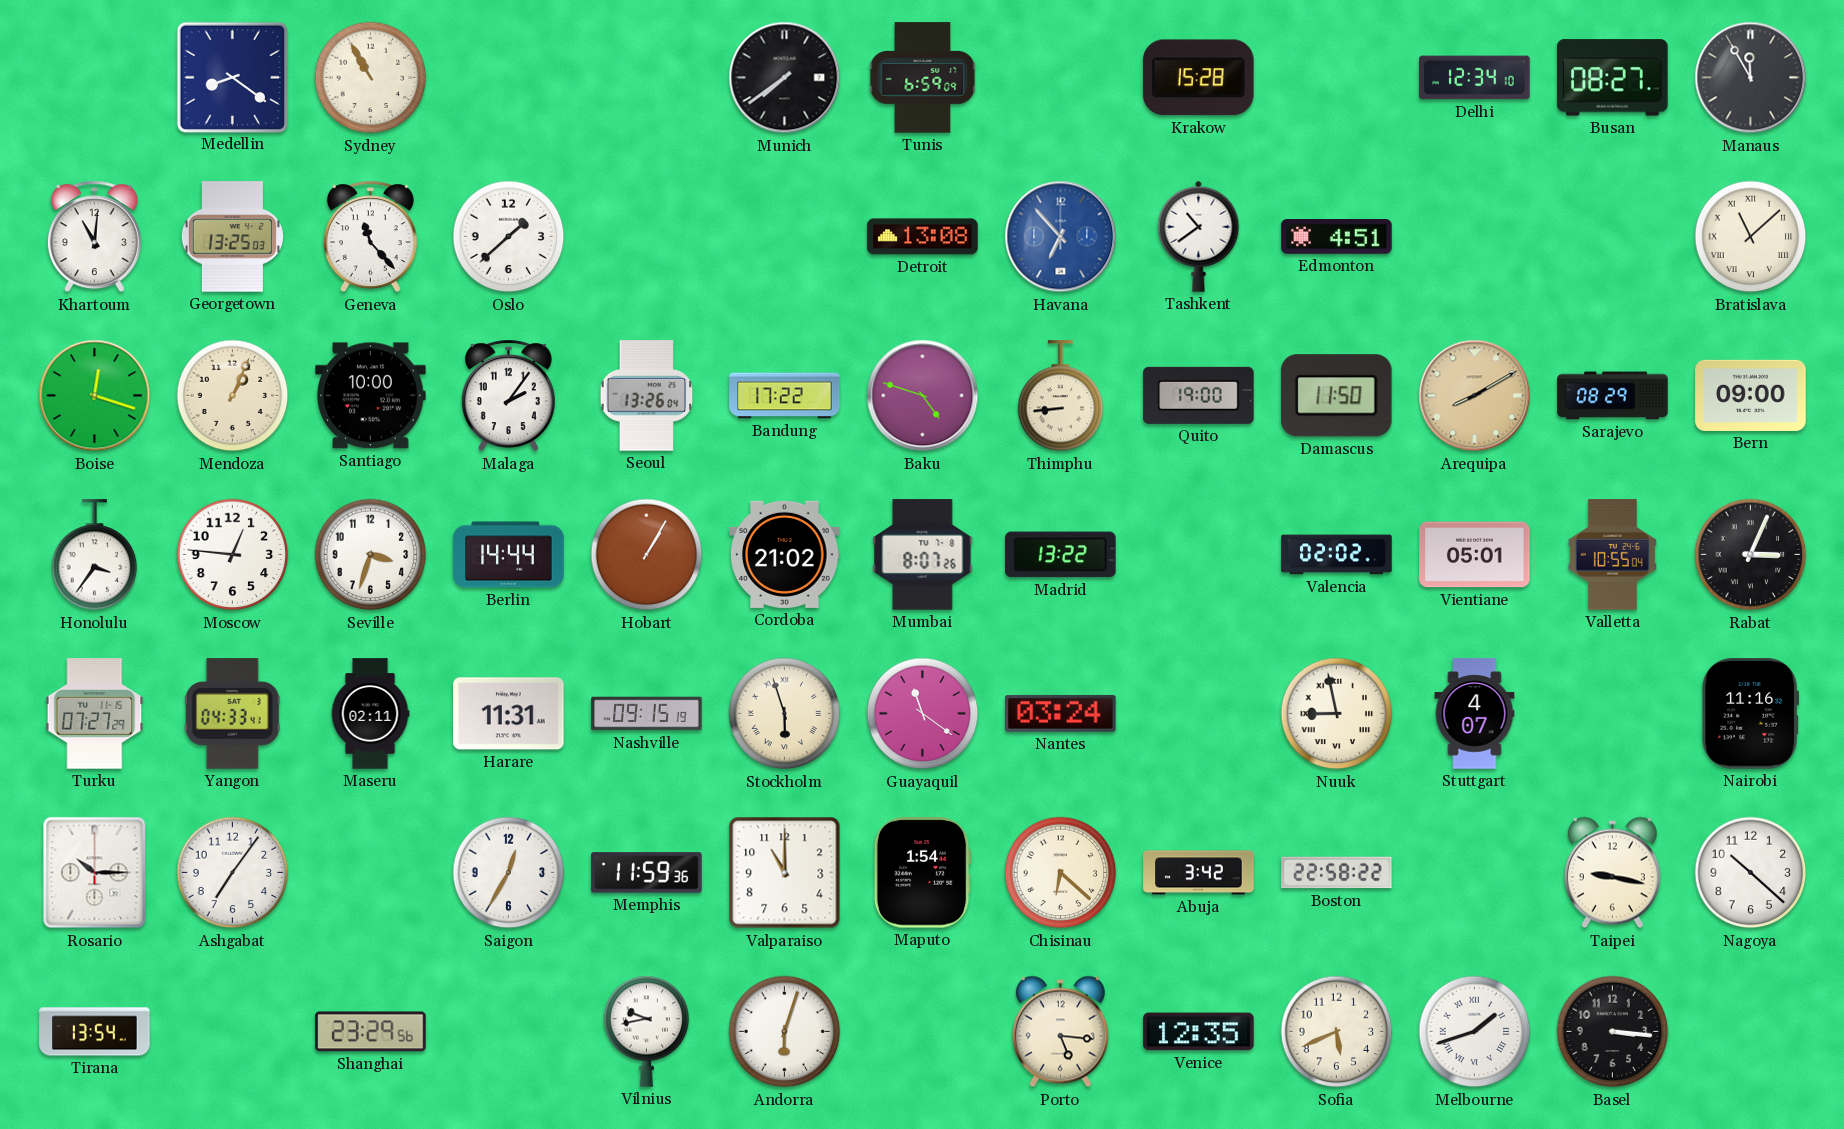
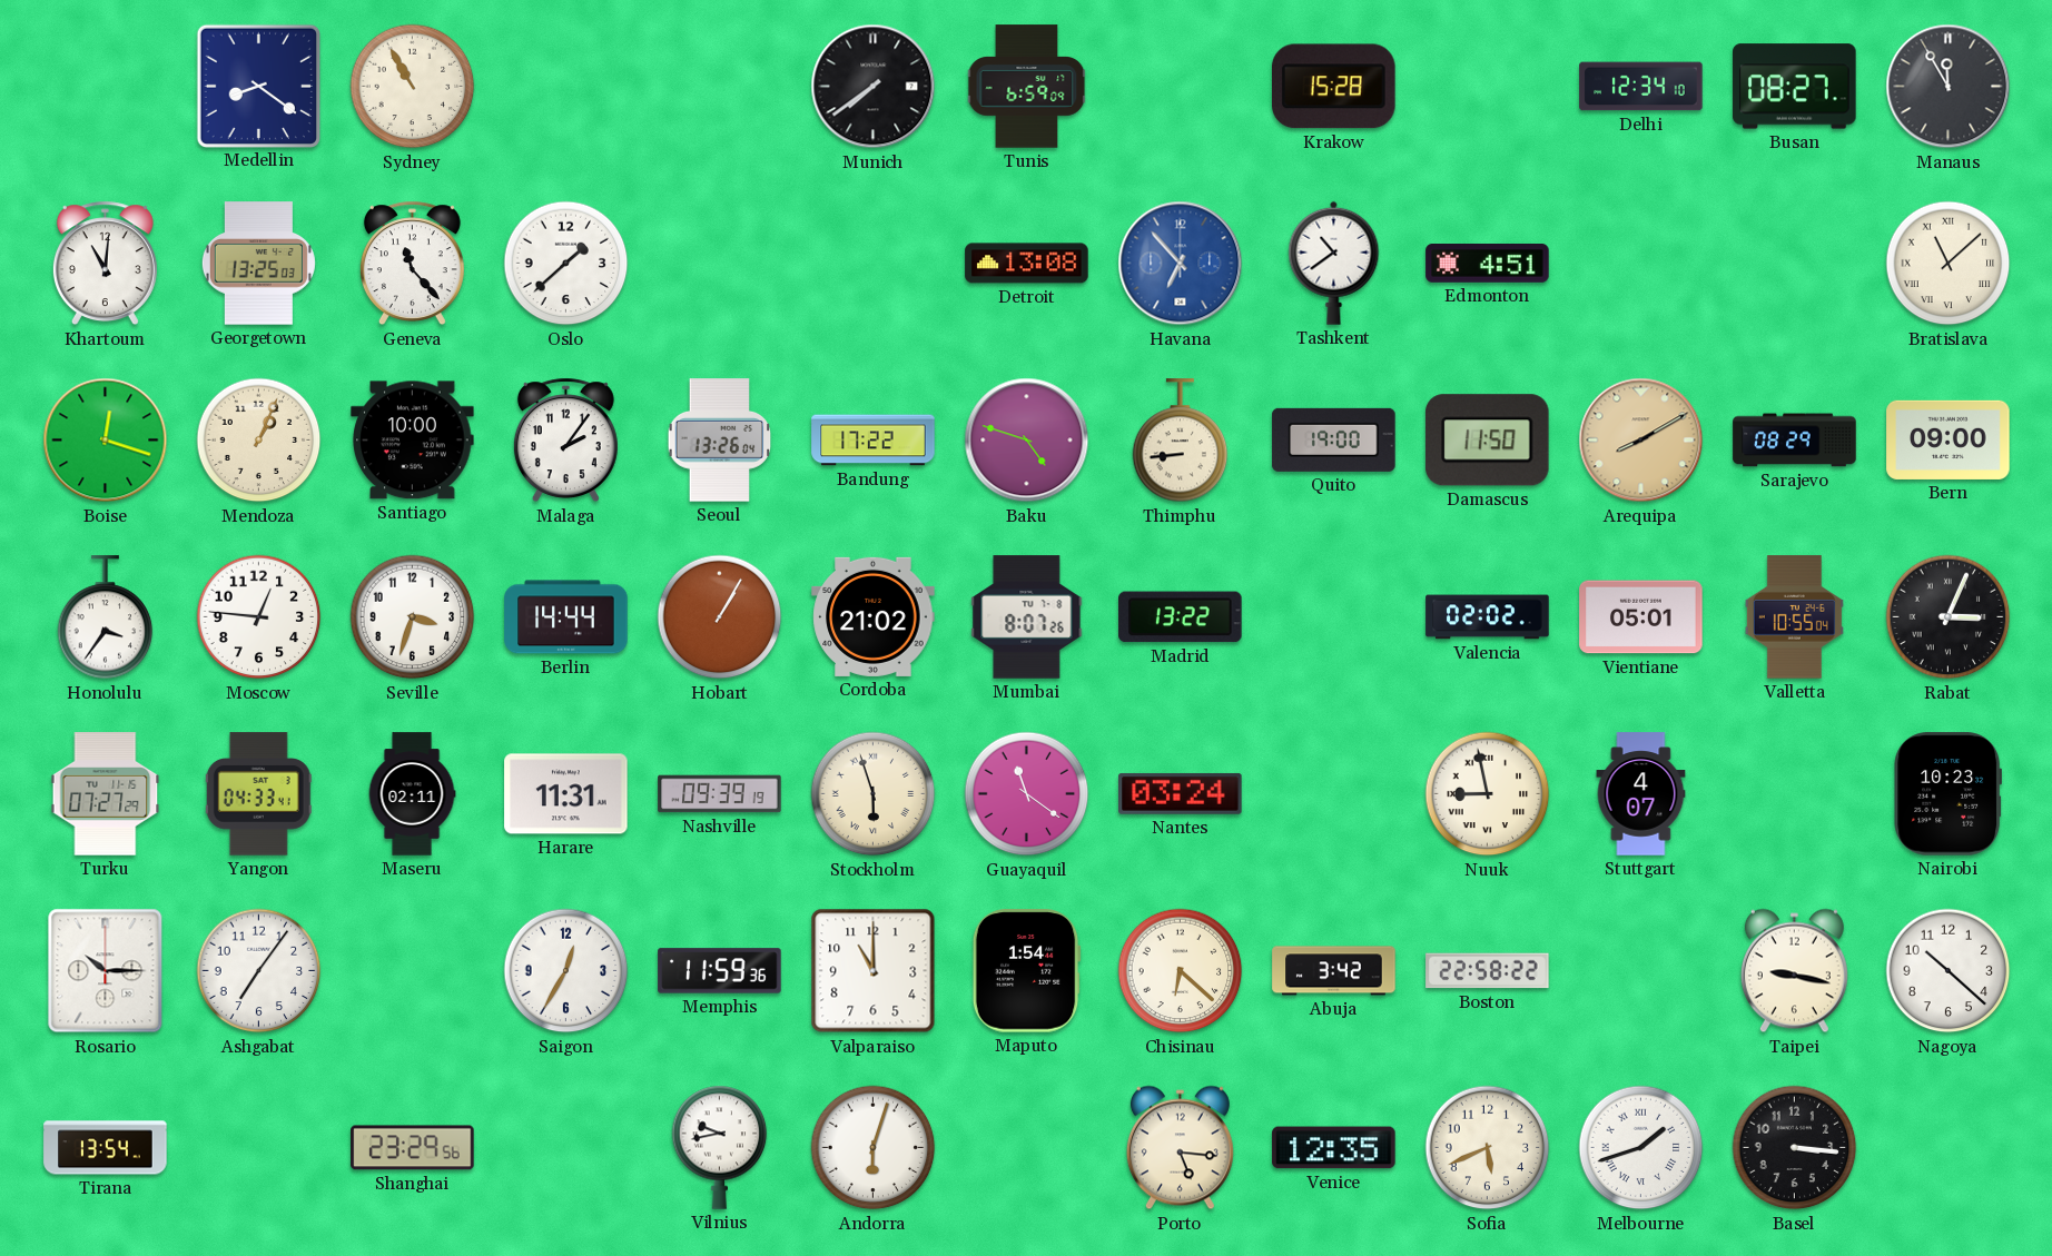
Nashville: 09:15 -> 09:39 (720, 794)
Nairobi: 11:16 -> 10:23 (1947, 794)
